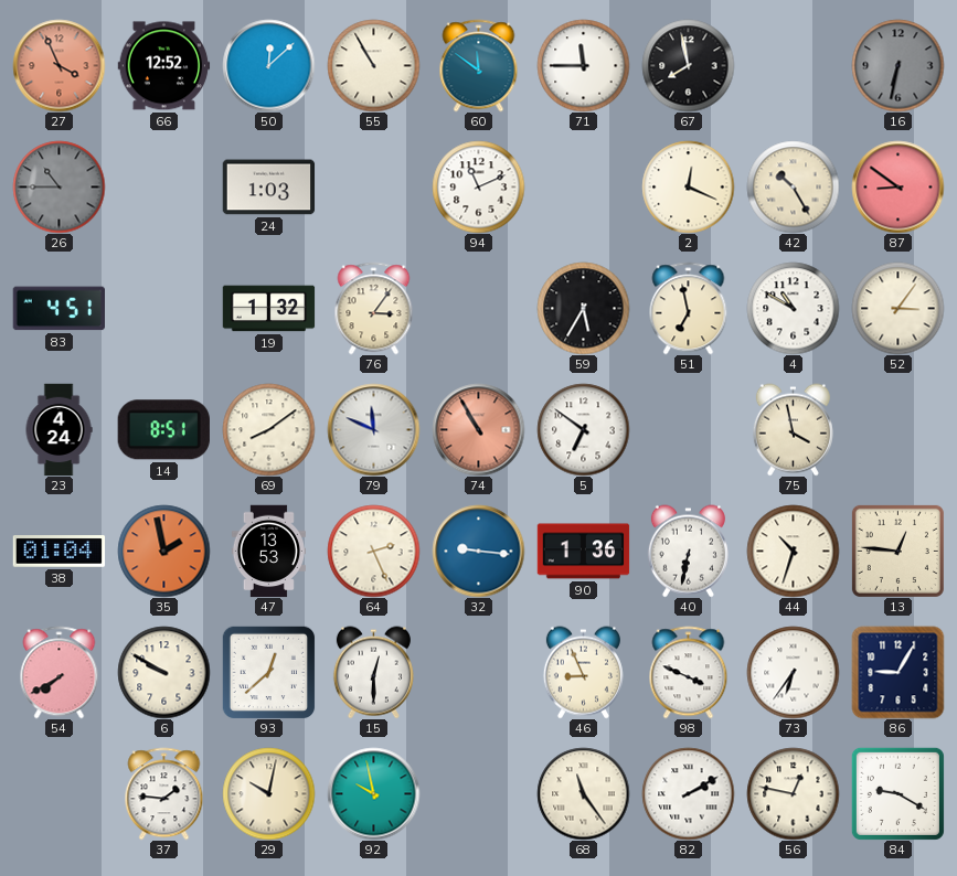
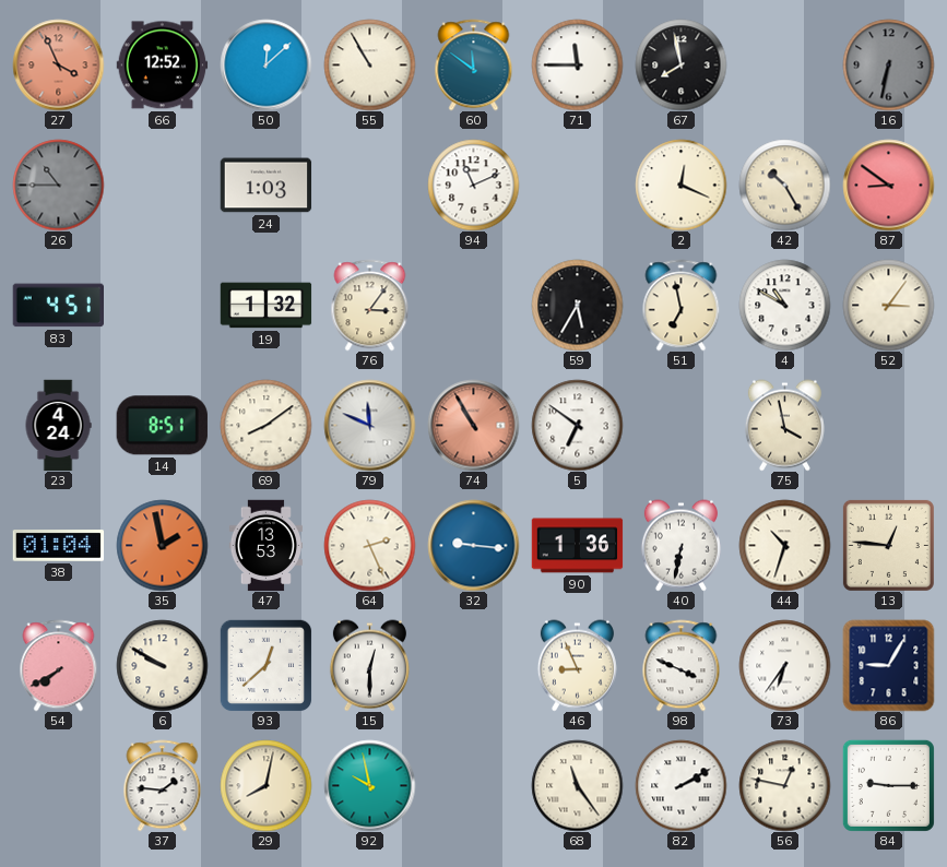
29: 10:02 -> 8:02 (265, 785)
84: 9:20 -> 9:15 (888, 785)
